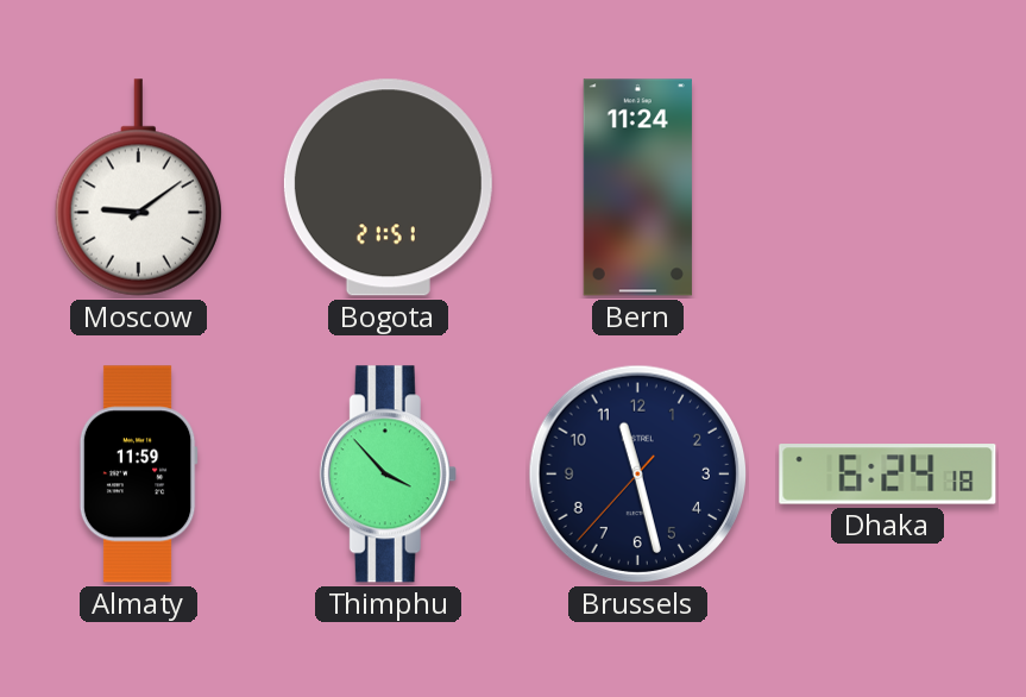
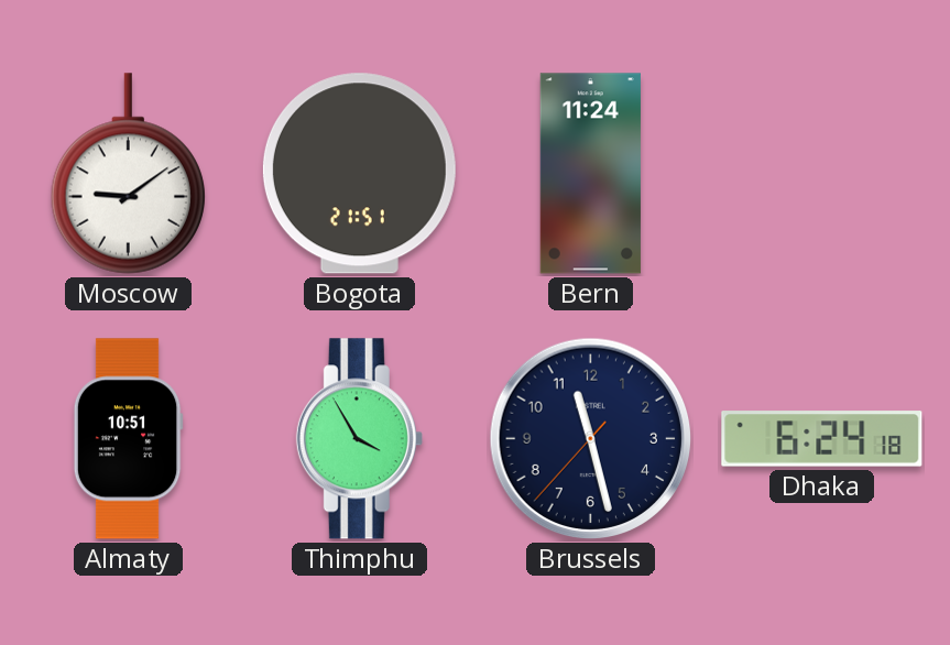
Almaty: 11:59 -> 10:51 (128, 439)
Thimphu: 3:53 -> 3:55 (359, 439)
